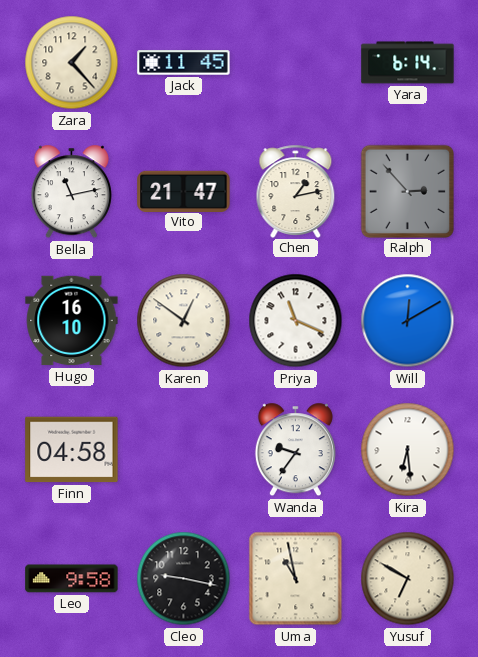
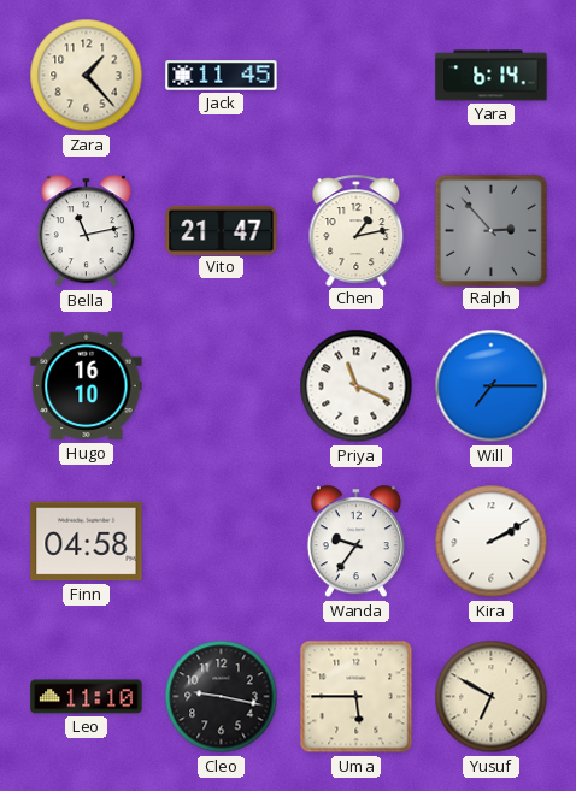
Karen: 12:51 -> none (184, 321)
Will: 12:10 -> 7:15 (492, 386)
Kira: 6:29 -> 2:10 (492, 542)
Leo: 9:58 -> 11:10 (87, 697)
Uma: 10:58 -> 5:45 (357, 697)
